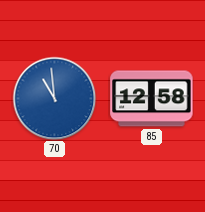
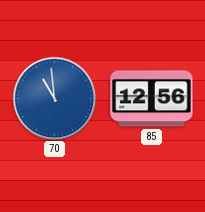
85: 12:58 -> 12:56 (152, 99)
